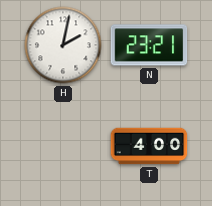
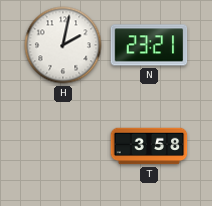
T: 4:00 -> 3:58 (149, 146)
